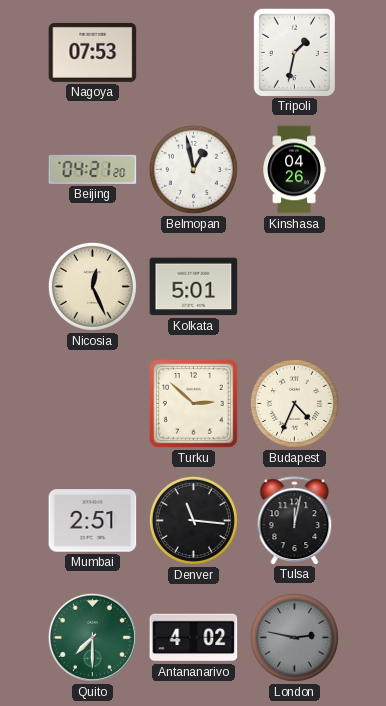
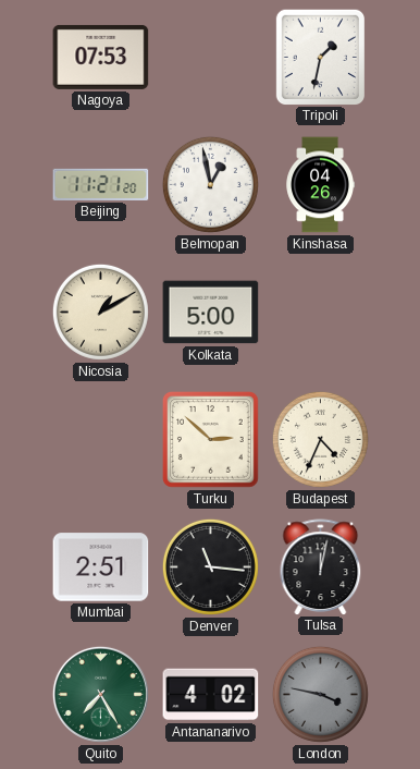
Beijing: 04:21 -> 11:21 (101, 184)
Nicosia: 12:26 -> 1:10 (100, 312)
Kolkata: 5:01 -> 5:00 (211, 313)
Quito: 7:30 -> 7:25 (100, 694)
London: 2:47 -> 3:47 (320, 694)
